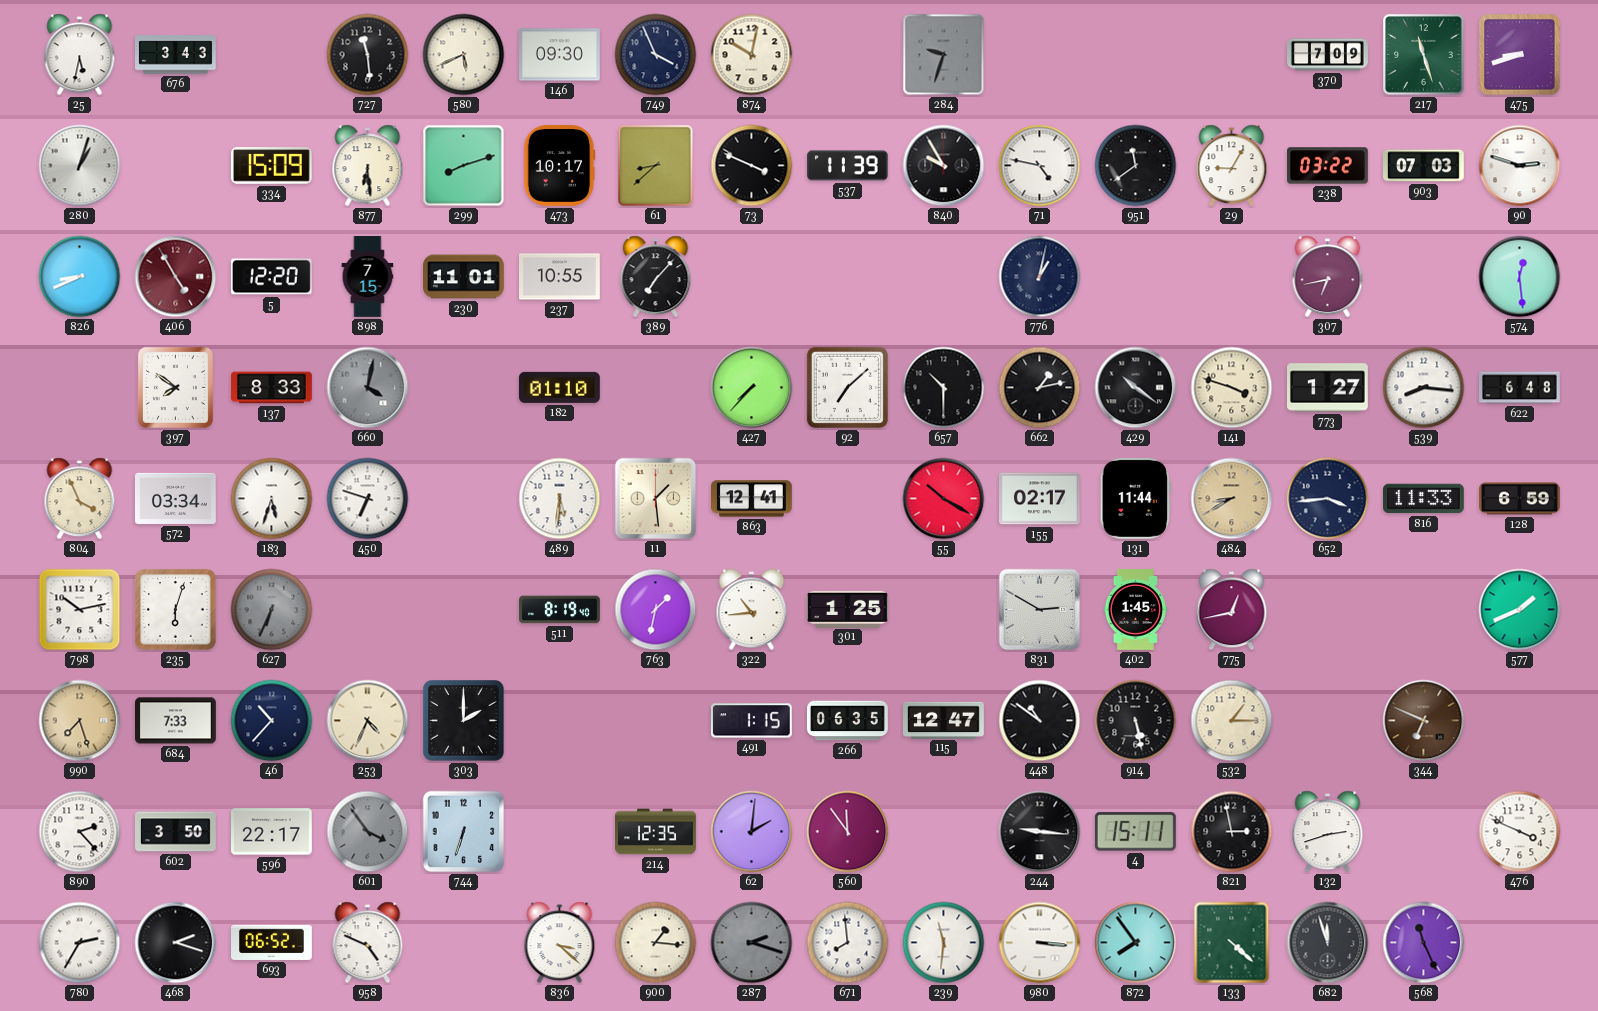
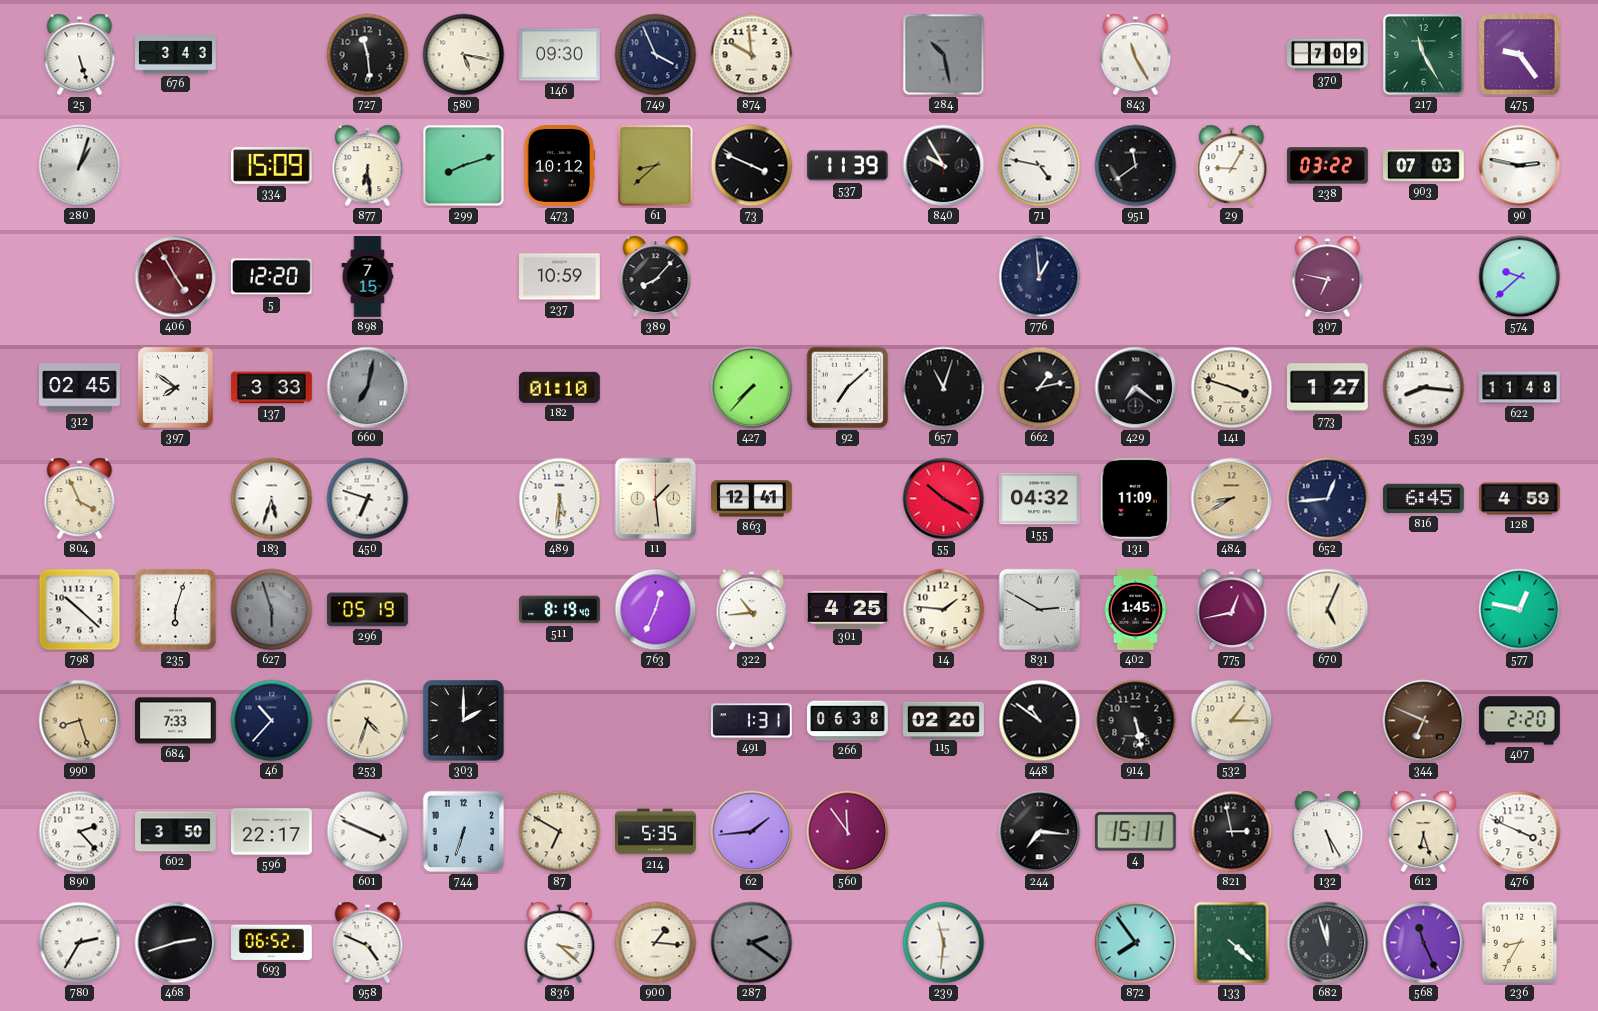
25: 5:32 -> 5:27 (80, 55)
580: 5:41 -> 5:17 (464, 55)
874: 10:02 -> 9:59 (752, 55)
284: 9:33 -> 10:28 (944, 55)
843: none -> 11:25 (1136, 55)
217: 11:27 -> 11:25 (1424, 55)
475: 8:42 -> 9:24 (1520, 55)
473: 10:17 -> 10:12 (559, 166)
90: 2:48 -> 2:47 (1520, 166)
826: 8:41 -> none (80, 277)
230: 11:01 -> none (464, 277)
237: 10:55 -> 10:59 (560, 277)
389: 7:07 -> 8:07 (656, 277)
776: 1:02 -> 12:59 (1040, 277)
307: 6:43 -> 6:47 (1328, 277)
574: 12:29 -> 9:38 (1520, 277)
312: none -> 02:45 (80, 388)
137: 8:33 -> 3:33 (272, 388)
660: 4:02 -> 7:02 (368, 388)
657: 10:30 -> 11:03 (944, 388)
429: 10:21 -> 7:21 (1136, 388)
622: 6:48 -> 11:48 (1520, 388)
572: 03:34 -> none (176, 498)
155: 02:17 -> 04:32 (1040, 499)
131: 11:44 -> 11:09 (1135, 498)
652: 3:44 -> 12:44 (1328, 499)
816: 11:33 -> 6:45 (1424, 499)
128: 6:59 -> 4:59 (1520, 499)
798: 10:13 -> 10:22 (80, 610)
627: 6:34 -> 5:57 (272, 610)
296: none -> 05:19 (368, 610)
763: 1:32 -> 12:34 (656, 610)
301: 1:25 -> 4:25 (848, 609)
14: none -> 1:46 (944, 610)
670: none -> 5:04 (1328, 610)
577: 1:41 -> 12:47 (1520, 610)
990: 7:27 -> 8:27 (80, 721)
253: 4:34 -> 4:33 (368, 721)
491: 1:15 -> 1:31 (751, 721)
266: 06:35 -> 06:38 (848, 721)
115: 12:47 -> 02:20 (944, 720)
407: none -> 2:20 (1520, 721)
601: 3:54 -> 3:49 (368, 832)
601 dial: grey -> white (368, 832)
87: none -> 6:50 (560, 832)
214: 12:35 -> 5:35 (656, 832)
62: 2:01 -> 1:44 (752, 832)
244: 9:16 -> 7:16 (1040, 832)
132: 2:42 -> 5:25 (1328, 832)
612: none -> 6:27 (1424, 832)
468: 2:18 -> 2:42 (176, 943)
287: 2:18 -> 2:21 (752, 943)
671: 7:59 -> none (848, 943)
980: 3:16 -> none (1040, 943)
236: none -> 8:35 (1520, 943)
